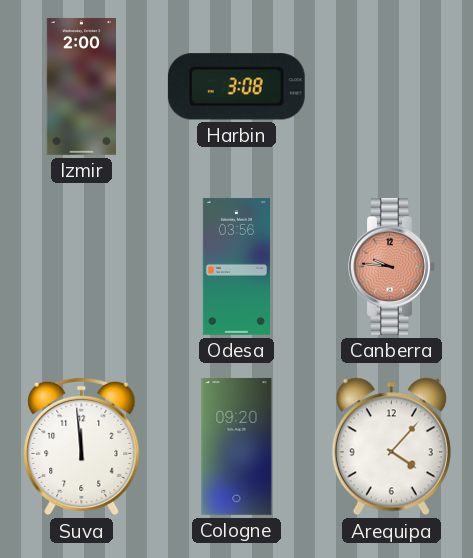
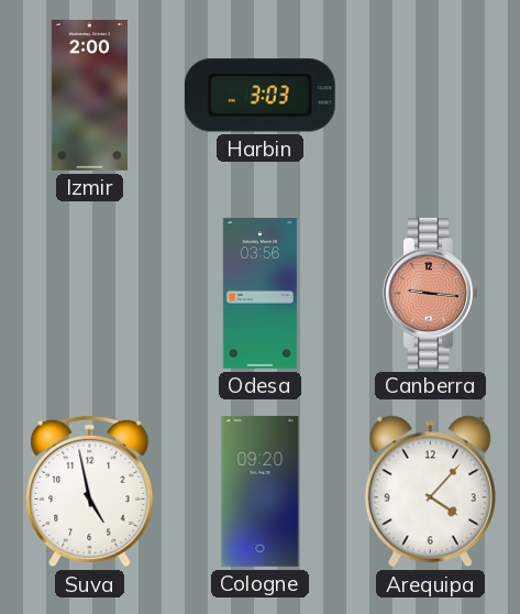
Harbin: 3:08 -> 3:03 (259, 96)
Canberra: 9:46 -> 9:16 (431, 293)
Suva: 11:59 -> 4:58 (90, 492)
